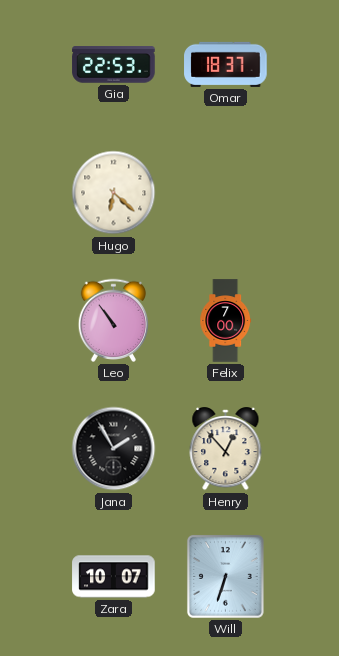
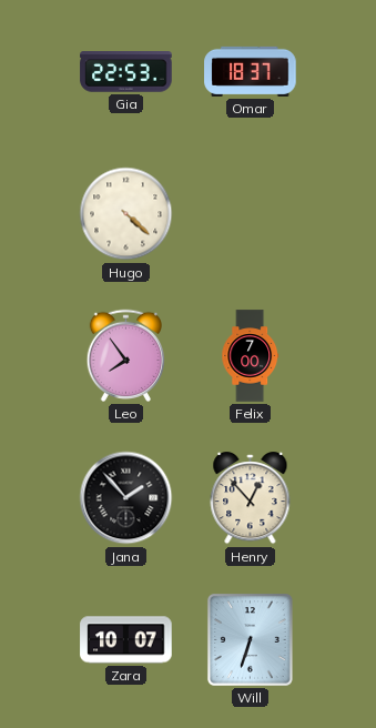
Hugo: 6:22 -> 4:22 (126, 214)
Leo: 10:54 -> 7:54 (125, 355)
Jana: 1:55 -> 1:53 (126, 498)
